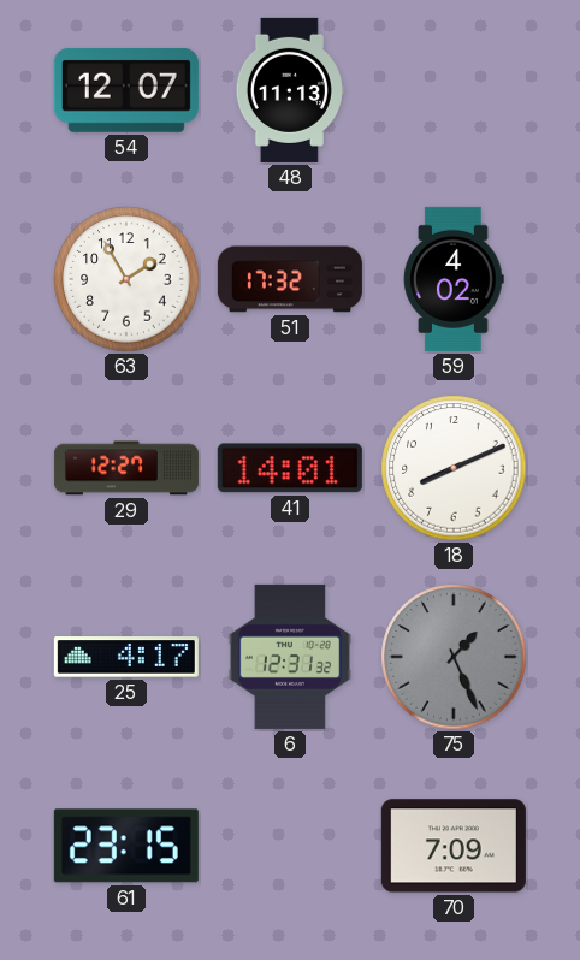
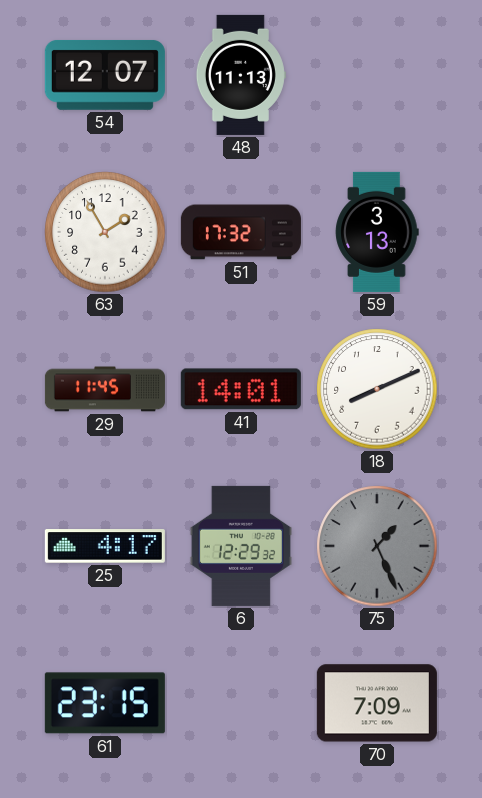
59: 4:02 -> 3:13 (377, 232)
29: 12:27 -> 11:45 (105, 389)
6: 12:31 -> 12:29 (241, 546)
